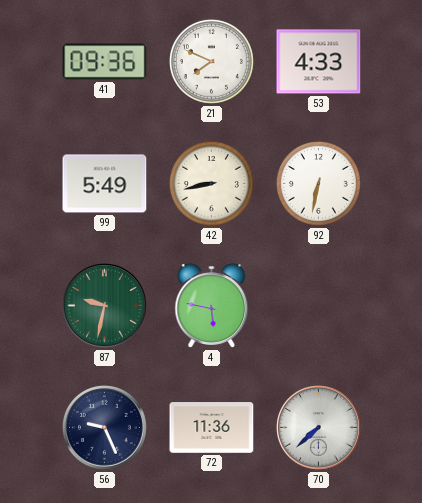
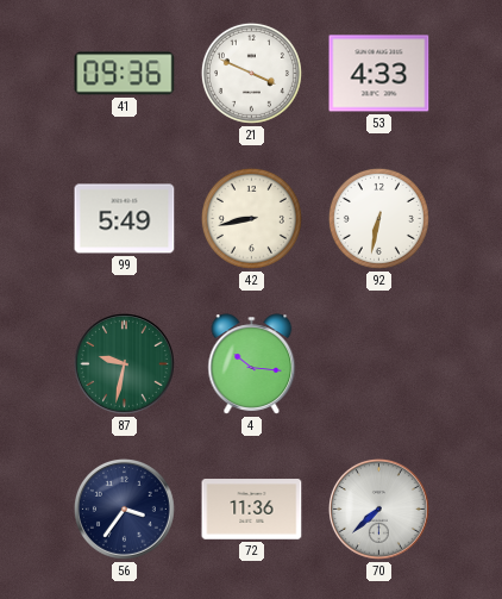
21: 7:49 -> 3:49 (251, 73)
4: 5:47 -> 10:16 (252, 364)
56: 9:26 -> 3:36 (125, 510)
